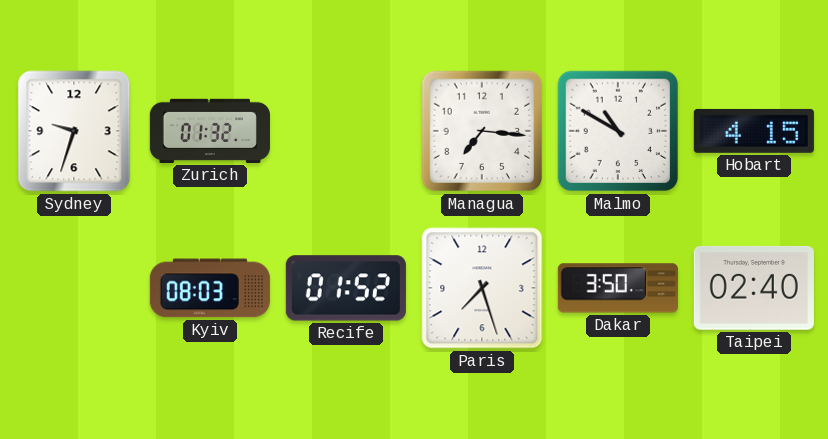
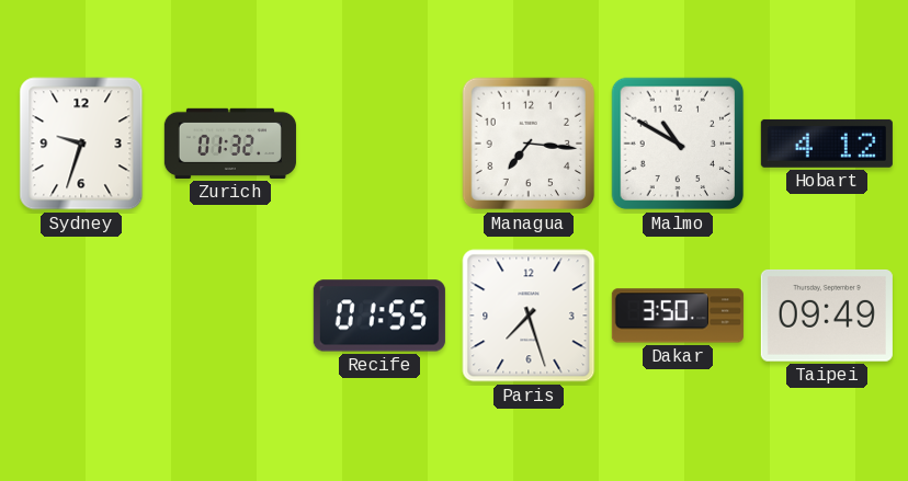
Hobart: 4:15 -> 4:12 (827, 144)
Kyiv: 08:03 -> none (210, 288)
Recife: 01:52 -> 01:55 (379, 316)
Taipei: 02:40 -> 09:49 (827, 316)
